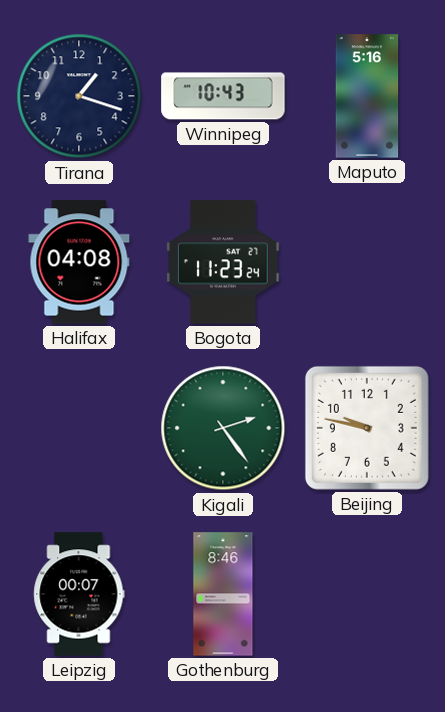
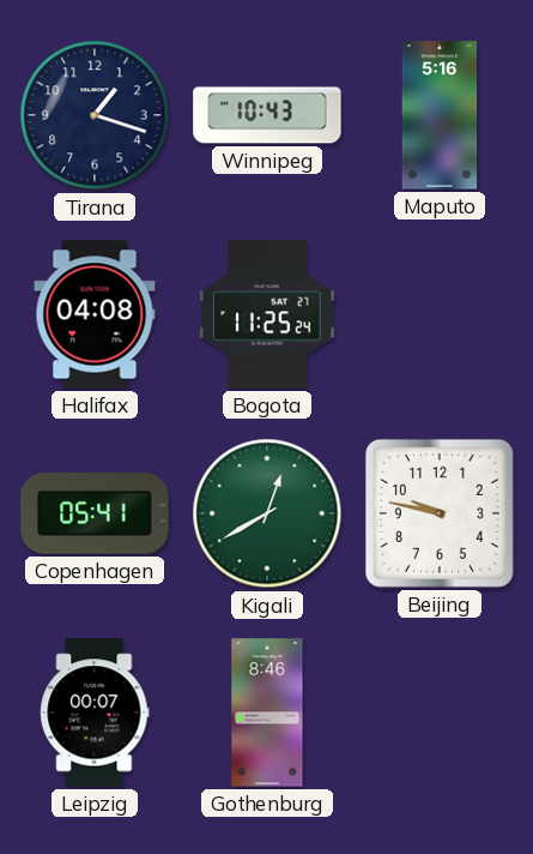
Bogota: 11:23 -> 11:25 (267, 314)
Copenhagen: none -> 05:41 (95, 515)
Kigali: 2:24 -> 12:40 (267, 513)
